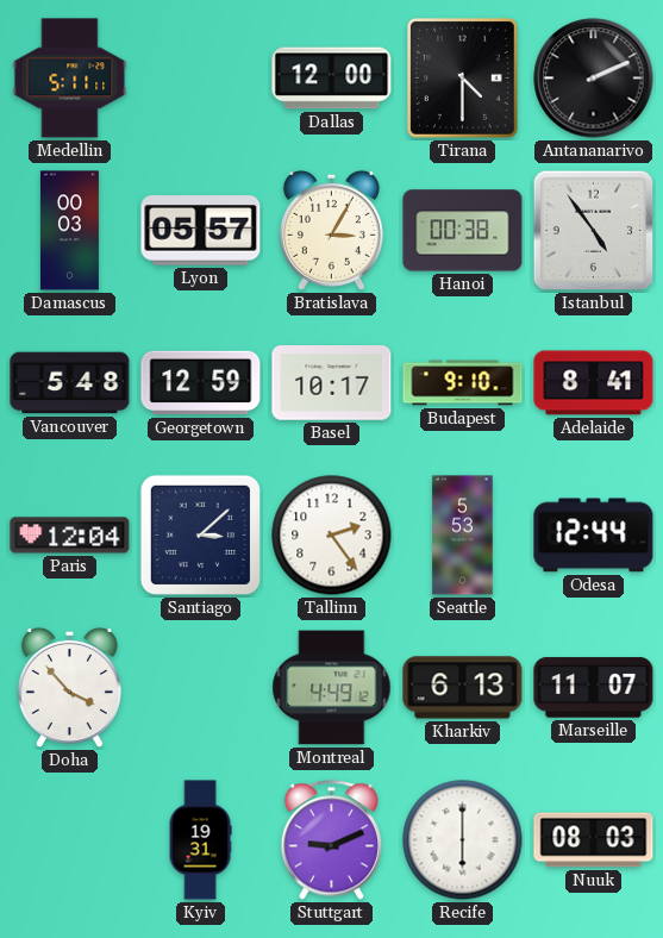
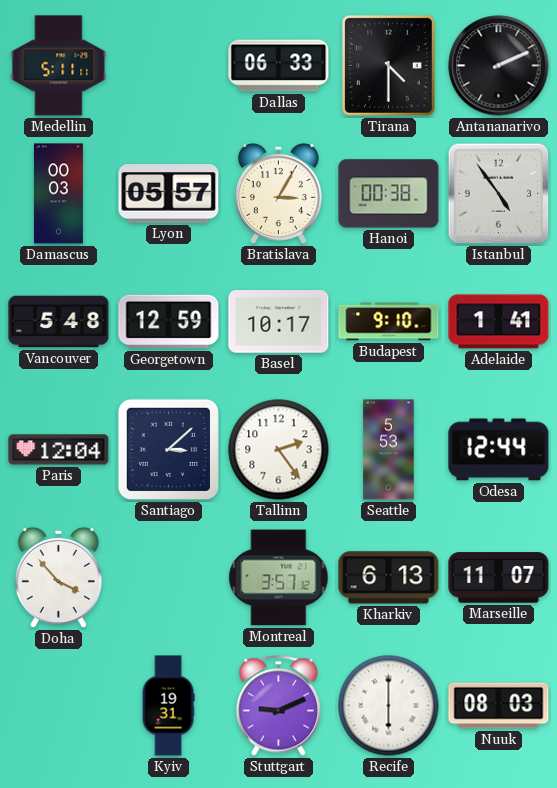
Dallas: 12:00 -> 06:33 (279, 66)
Adelaide: 8:41 -> 1:41 (499, 322)
Montreal: 4:49 -> 3:57 (279, 578)
